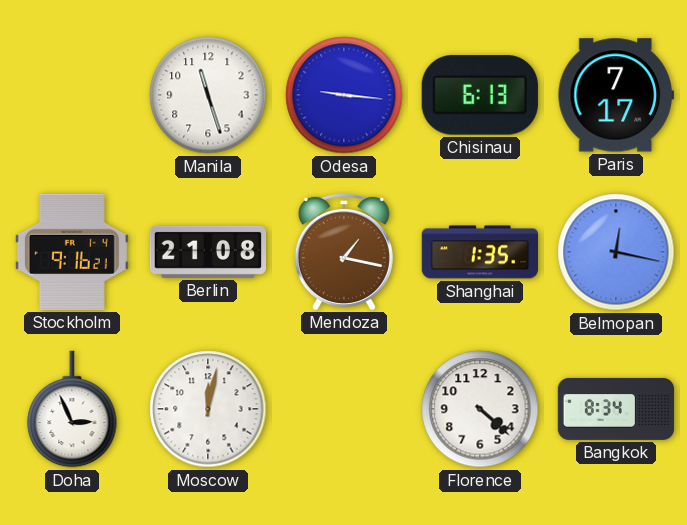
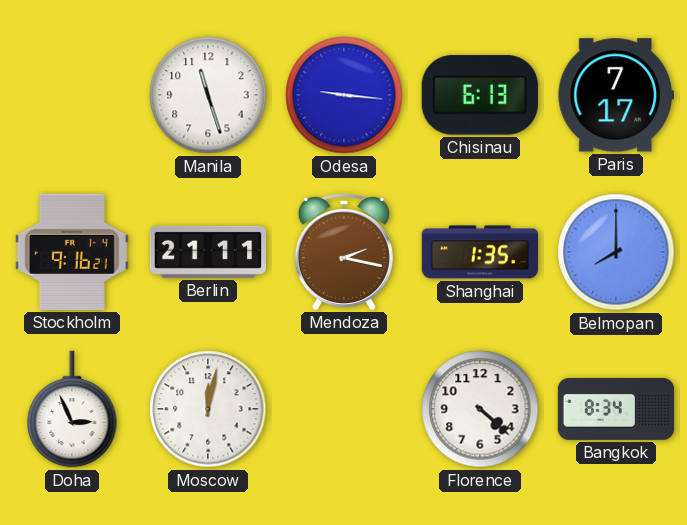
Berlin: 21:08 -> 21:11 (207, 252)
Mendoza: 1:17 -> 2:17 (344, 251)
Belmopan: 12:17 -> 8:00 (616, 252)
